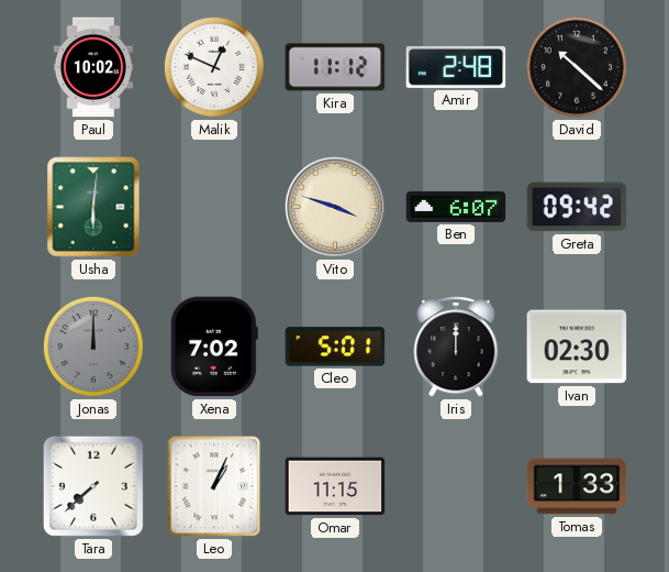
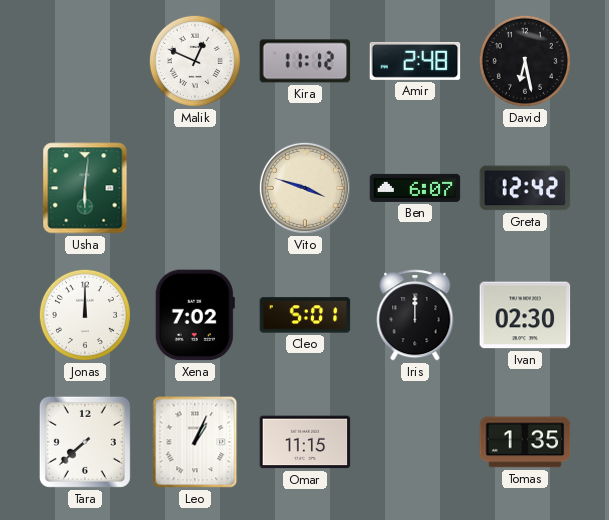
Paul: 10:02 -> none (93, 67)
David: 10:22 -> 6:28 (525, 61)
Greta: 09:42 -> 12:42 (525, 188)
Jonas dial: grey -> white (85, 315)
Tomas: 1:33 -> 1:35 (525, 442)
